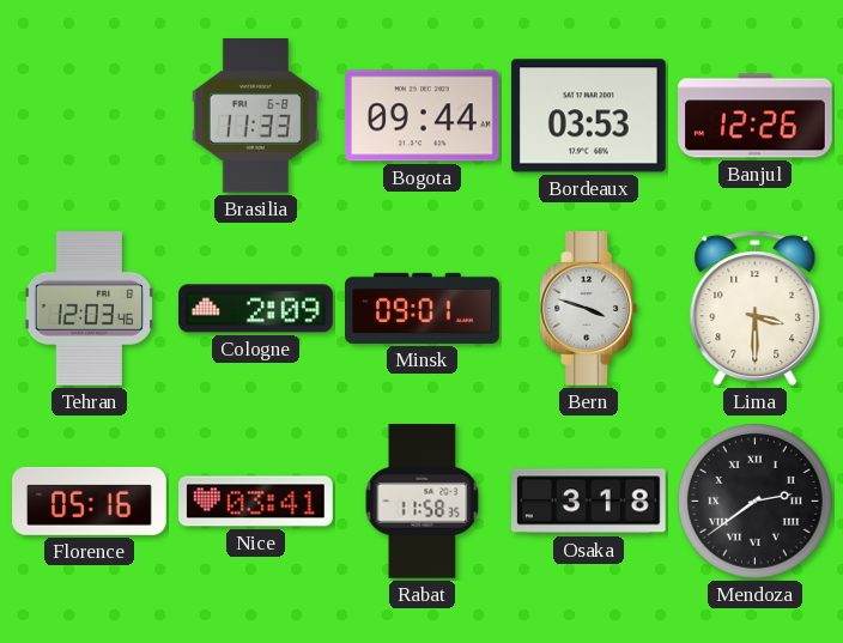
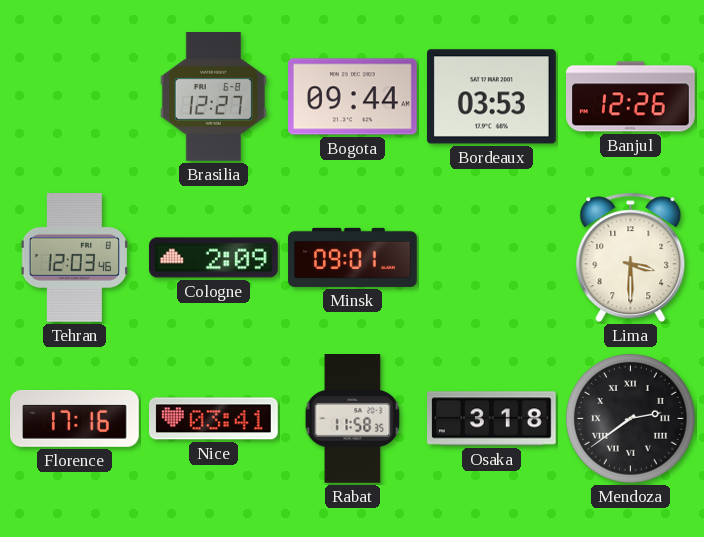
Brasilia: 11:33 -> 12:27 (213, 97)
Bern: 3:48 -> none (589, 309)
Florence: 05:16 -> 17:16 (75, 418)
